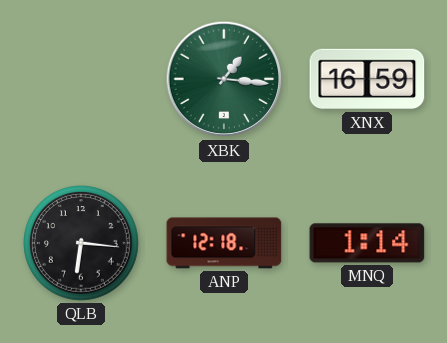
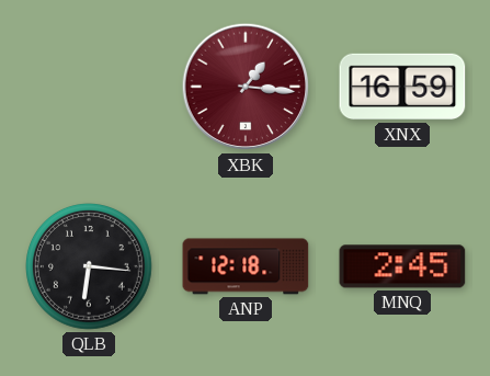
XBK dial: green -> burgundy (246, 87)
MNQ: 1:14 -> 2:45 (402, 266)
